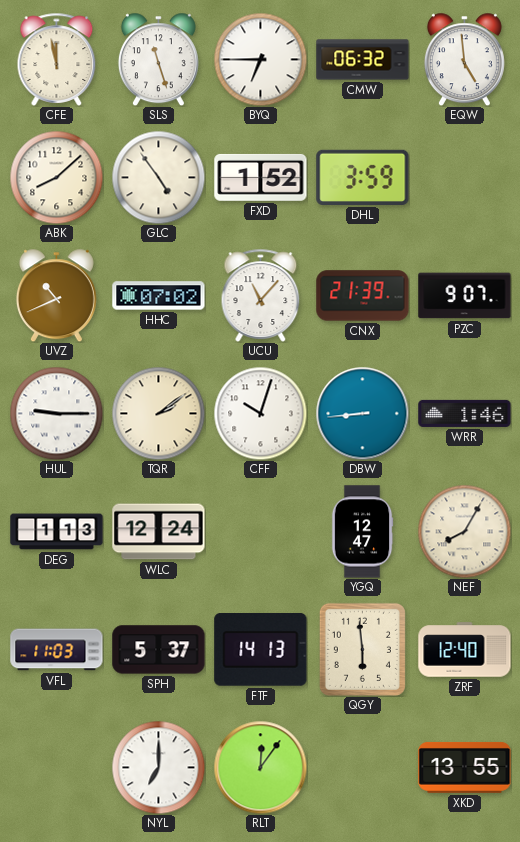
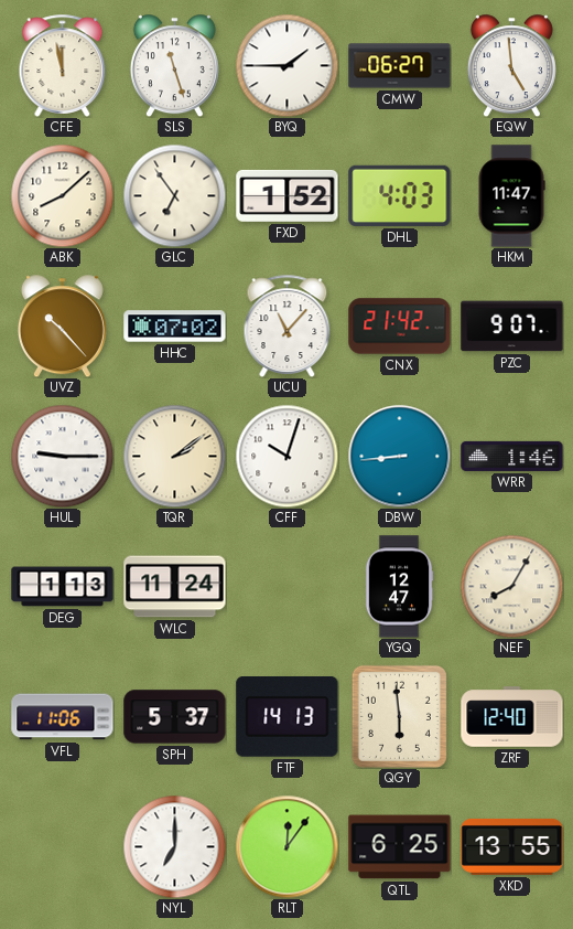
BYQ: 6:45 -> 1:45 (286, 65)
CMW: 06:32 -> 06:27 (400, 66)
GLC: 4:54 -> 6:54 (174, 195)
DHL: 3:59 -> 4:03 (400, 195)
HKM: none -> 11:47 (511, 196)
UVZ: 10:41 -> 10:23 (62, 325)
CNX: 21:39 -> 21:42 (400, 327)
WLC: 12:24 -> 11:24 (175, 587)
VFL: 11:03 -> 11:06 (63, 717)
QTL: none -> 6:25 (400, 847)
